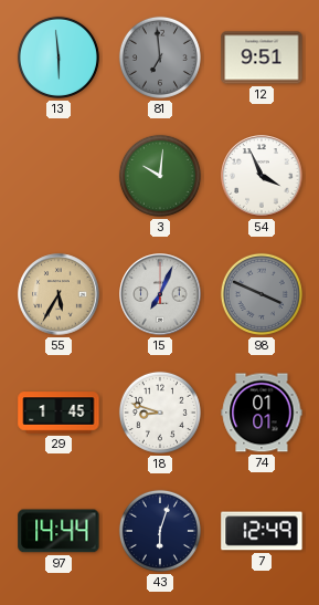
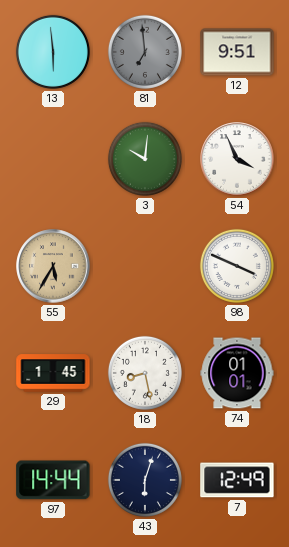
15: 7:04 -> none (160, 294)
98 dial: grey -> white (237, 266)
18: 8:48 -> 8:28 (145, 373)
